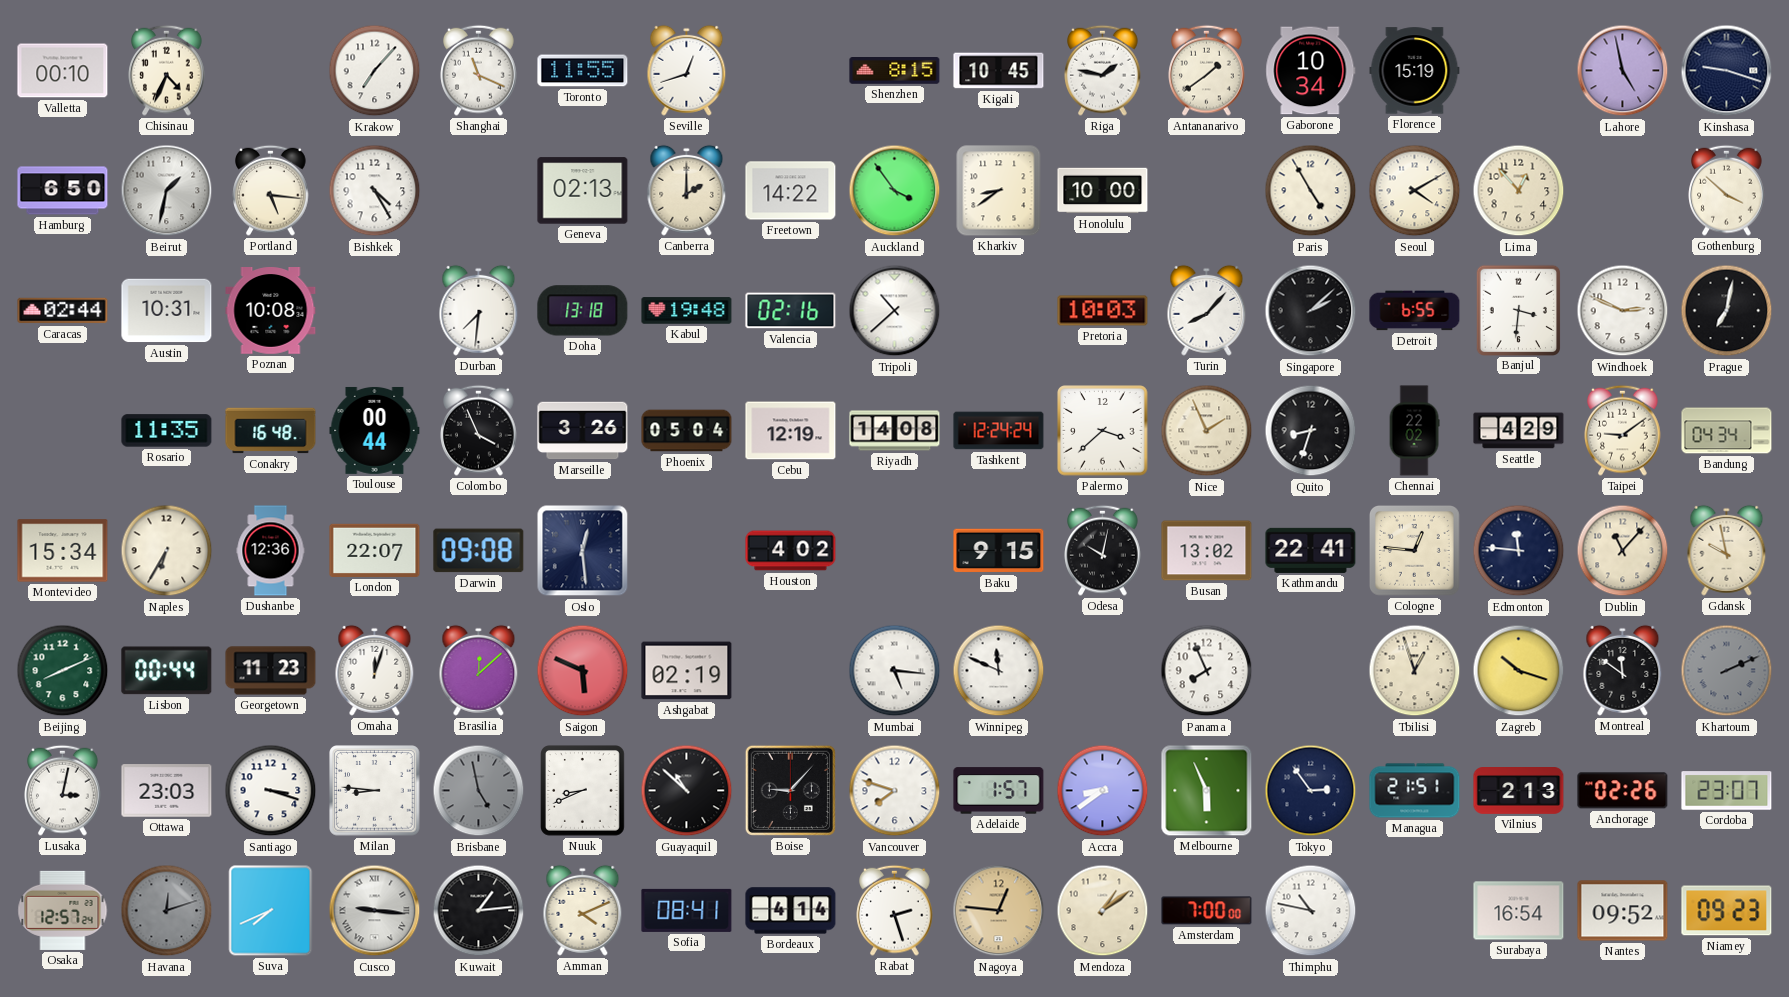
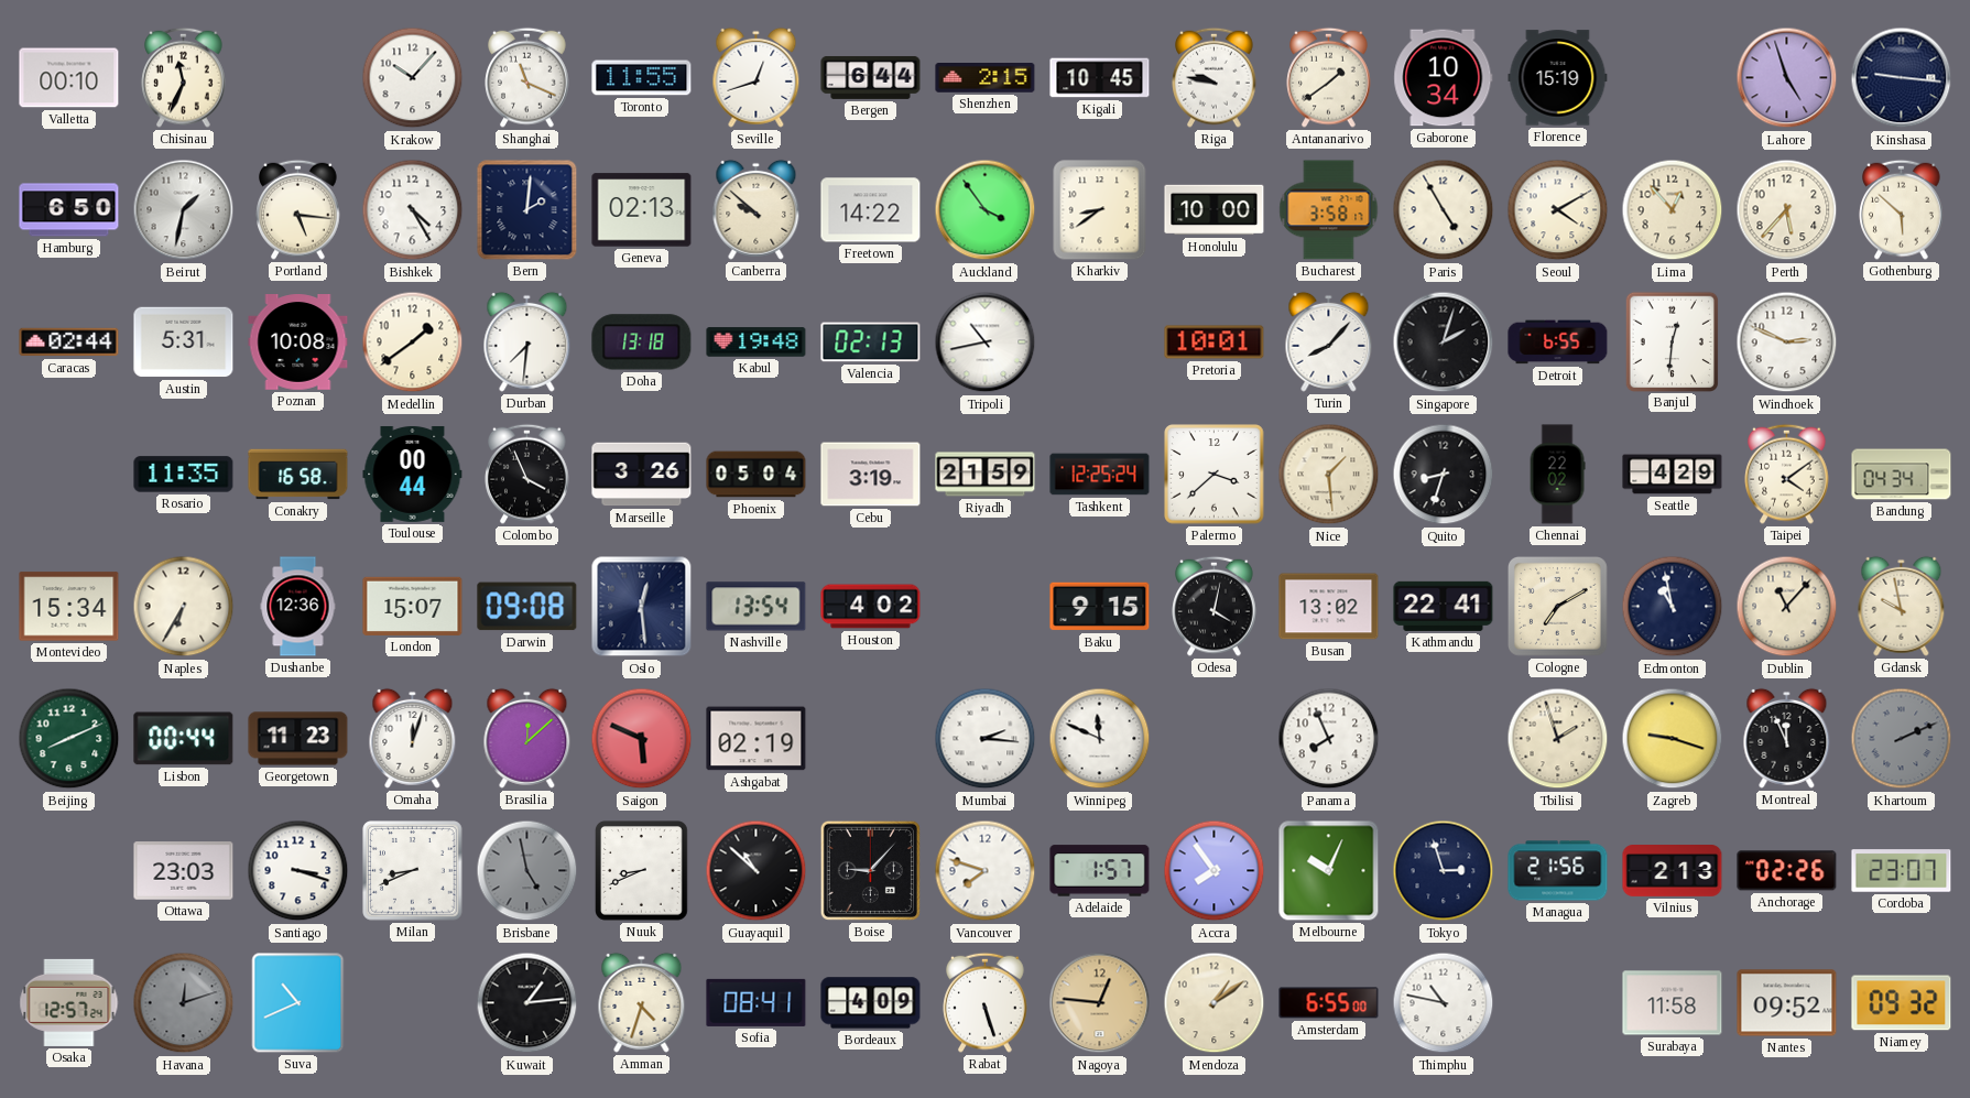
Chisinau: 4:34 -> 11:34 (184, 77)
Krakow: 7:07 -> 10:07 (413, 78)
Bergen: none -> 6:44 (871, 77)
Shenzhen: 8:15 -> 2:15 (986, 78)
Riga: 1:47 -> 9:47 (1215, 77)
Lahore: 4:58 -> 4:57 (1787, 78)
Kinshasa: 9:18 -> 9:16 (1902, 78)
Bern: none -> 2:01 (527, 210)
Canberra: 2:00 -> 9:52 (757, 209)
Bucharest: none -> 3:58 (1329, 210)
Perth: none -> 5:37 (1787, 210)
Gothenburg: 3:52 -> 5:52 (1902, 209)
Austin: 10:31 -> 5:31 (184, 343)
Medellin: none -> 1:39 (413, 343)
Valencia: 02:16 -> 02:13 (871, 343)
Tripoli: 10:38 -> 10:43 (986, 343)
Pretoria: 10:03 -> 10:01 (1215, 343)
Singapore: 2:08 -> 2:03 (1444, 343)
Banjul: 3:31 -> 12:31 (1672, 341)
Prague: 7:02 -> none (1727, 311)
Conakry: 16:48 -> 16:58 (298, 475)
Cebu: 12:19 -> 3:19 (871, 475)
Riyadh: 14:08 -> 21:59 (986, 475)
Tashkent: 12:24 -> 12:25 (1100, 475)
Nice: 1:56 -> 1:29 (1329, 475)
Taipei: 9:09 -> 4:09 (1787, 474)
London: 22:07 -> 15:07 (413, 606)
Nashville: none -> 13:54 (757, 607)
Odesa: 10:02 -> 4:02 (1215, 606)
Cologne: 12:46 -> 7:10 (1558, 607)
Edmonton: 11:46 -> 10:58 (1673, 607)
Mumbai: 5:16 -> 2:16 (986, 739)
Tbilisi: 12:57 -> 1:57 (1558, 739)
Zagreb: 10:18 -> 9:18 (1673, 739)
Montreal: 11:51 -> 11:56 (1787, 738)
Lusaka: 3:02 -> none (63, 790)
Milan: 8:46 -> 8:41 (413, 871)
Accra: 8:39 -> 7:54 (1215, 871)
Melbourne: 5:56 -> 10:04 (1329, 871)
Tokyo: 2:54 -> 2:57 (1444, 871)
Managua: 21:51 -> 21:56 (1558, 871)
Suva: 7:41 -> 10:41 (298, 1003)
Cusco: 9:16 -> none (375, 911)
Amman: 4:11 -> 4:33 (642, 1002)
Bordeaux: 4:14 -> 4:09 (871, 1003)
Rabat: 2:27 -> 5:27 (986, 1002)
Amsterdam: 7:00 -> 6:55 (1329, 1003)
Surabaya: 16:54 -> 11:58 (1673, 1003)
Niamey: 09:23 -> 09:32 (1902, 1003)
